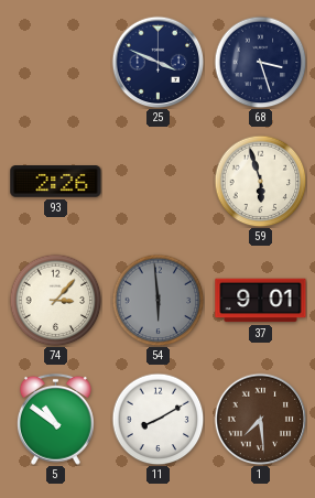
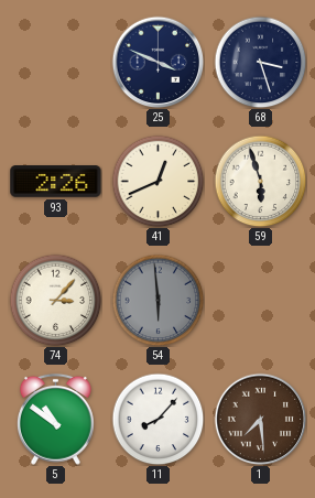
41: none -> 12:41 (157, 181)
37: 9:01 -> none (261, 301)
11: 8:10 -> 8:07 (157, 419)
